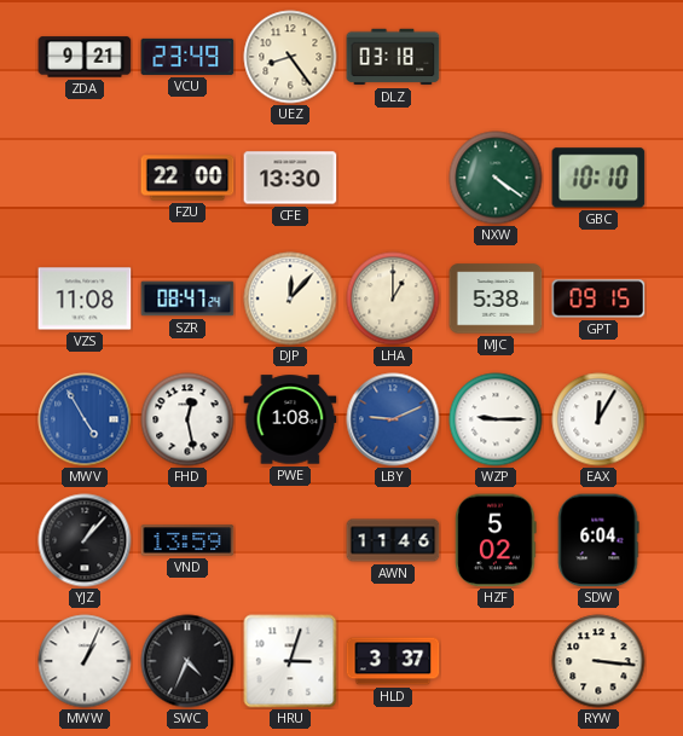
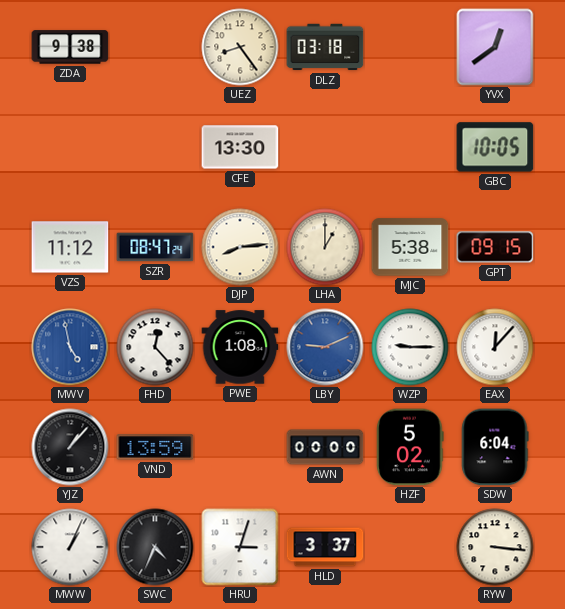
ZDA: 9:21 -> 9:38 (70, 47)
VCU: 23:49 -> none (187, 57)
YVX: none -> 12:39 (495, 47)
FZU: 22:00 -> none (187, 178)
NXW: 4:21 -> none (496, 178)
GBC: 10:10 -> 10:05 (495, 147)
VZS: 11:08 -> 11:12 (70, 247)
DJP: 12:07 -> 8:14 (240, 247)
MWV: 4:55 -> 4:58 (70, 347)
FHD: 12:28 -> 12:23 (155, 347)
EAX: 12:05 -> 12:07 (495, 347)
AWN: 11:46 -> 00:00 (325, 447)
